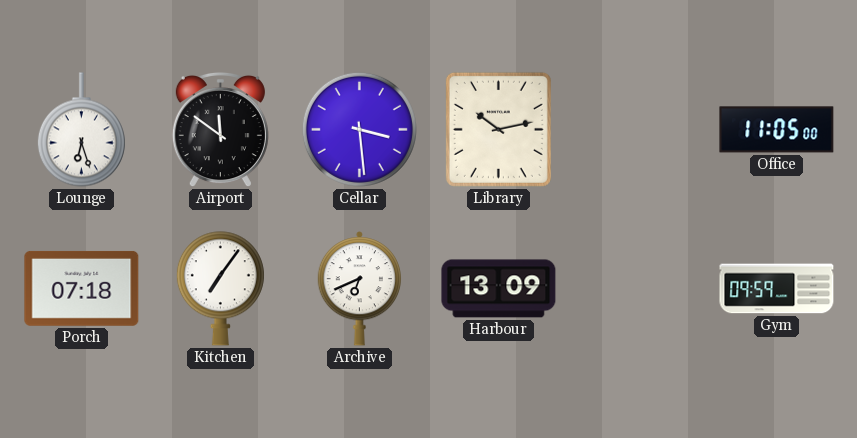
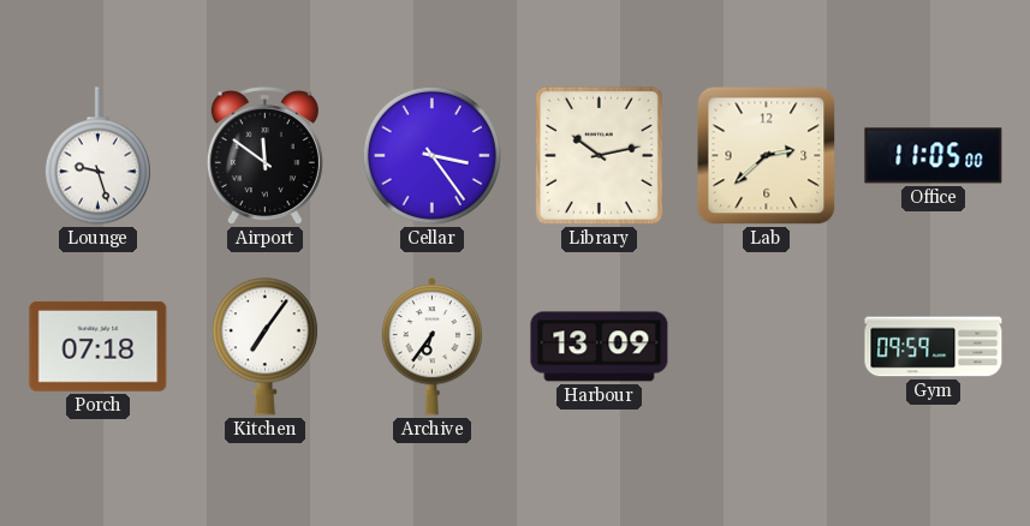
Lounge: 6:27 -> 9:27 (97, 156)
Cellar: 3:29 -> 3:24 (431, 155)
Lab: none -> 2:38 (767, 156)
Archive: 6:41 -> 6:36 (431, 347)
